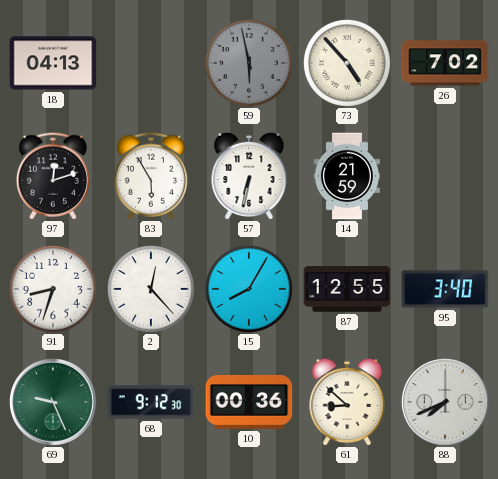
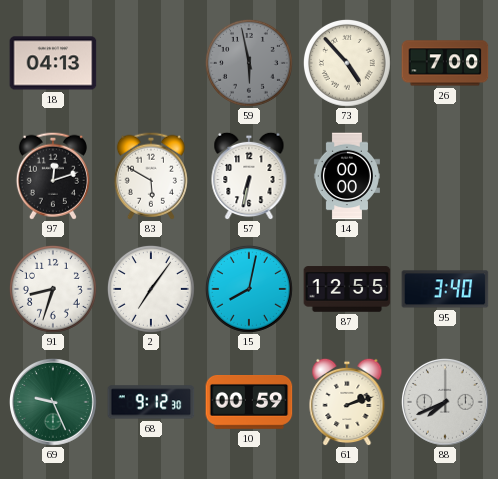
26: 7:02 -> 7:00 (445, 63)
83: 5:55 -> 5:50 (151, 176)
14: 21:59 -> 00:00 (347, 176)
2: 12:23 -> 7:06 (151, 289)
15: 8:05 -> 8:02 (249, 289)
10: 00:36 -> 00:59 (249, 403)
61: 8:52 -> 2:12 (347, 402)
